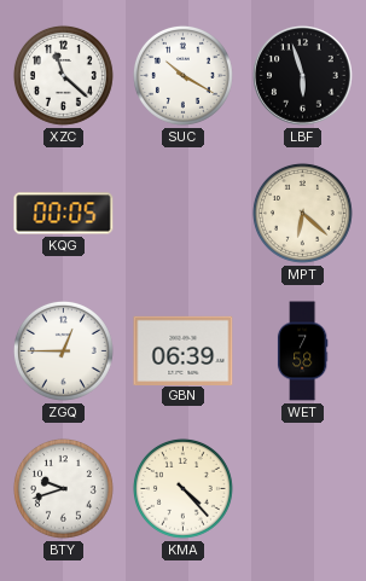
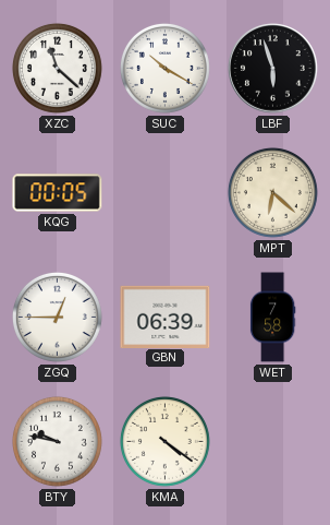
BTY: 9:42 -> 9:47 (57, 441)
KMA: 4:23 -> 4:21 (164, 441)
